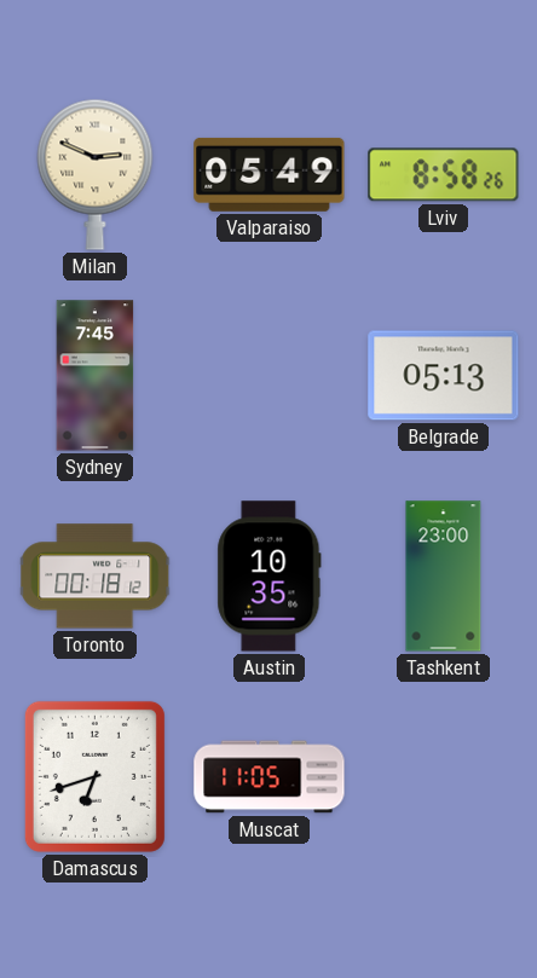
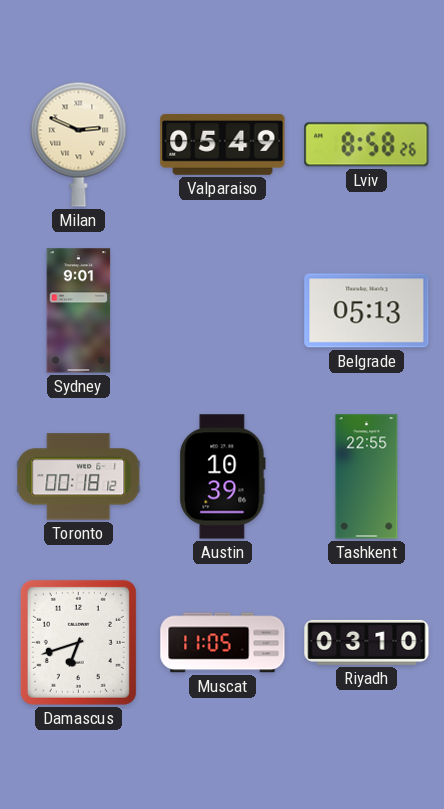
Sydney: 7:45 -> 9:01 (79, 311)
Austin: 10:35 -> 10:39 (223, 477)
Tashkent: 23:00 -> 22:55 (367, 477)
Riyadh: none -> 03:10 (367, 642)
